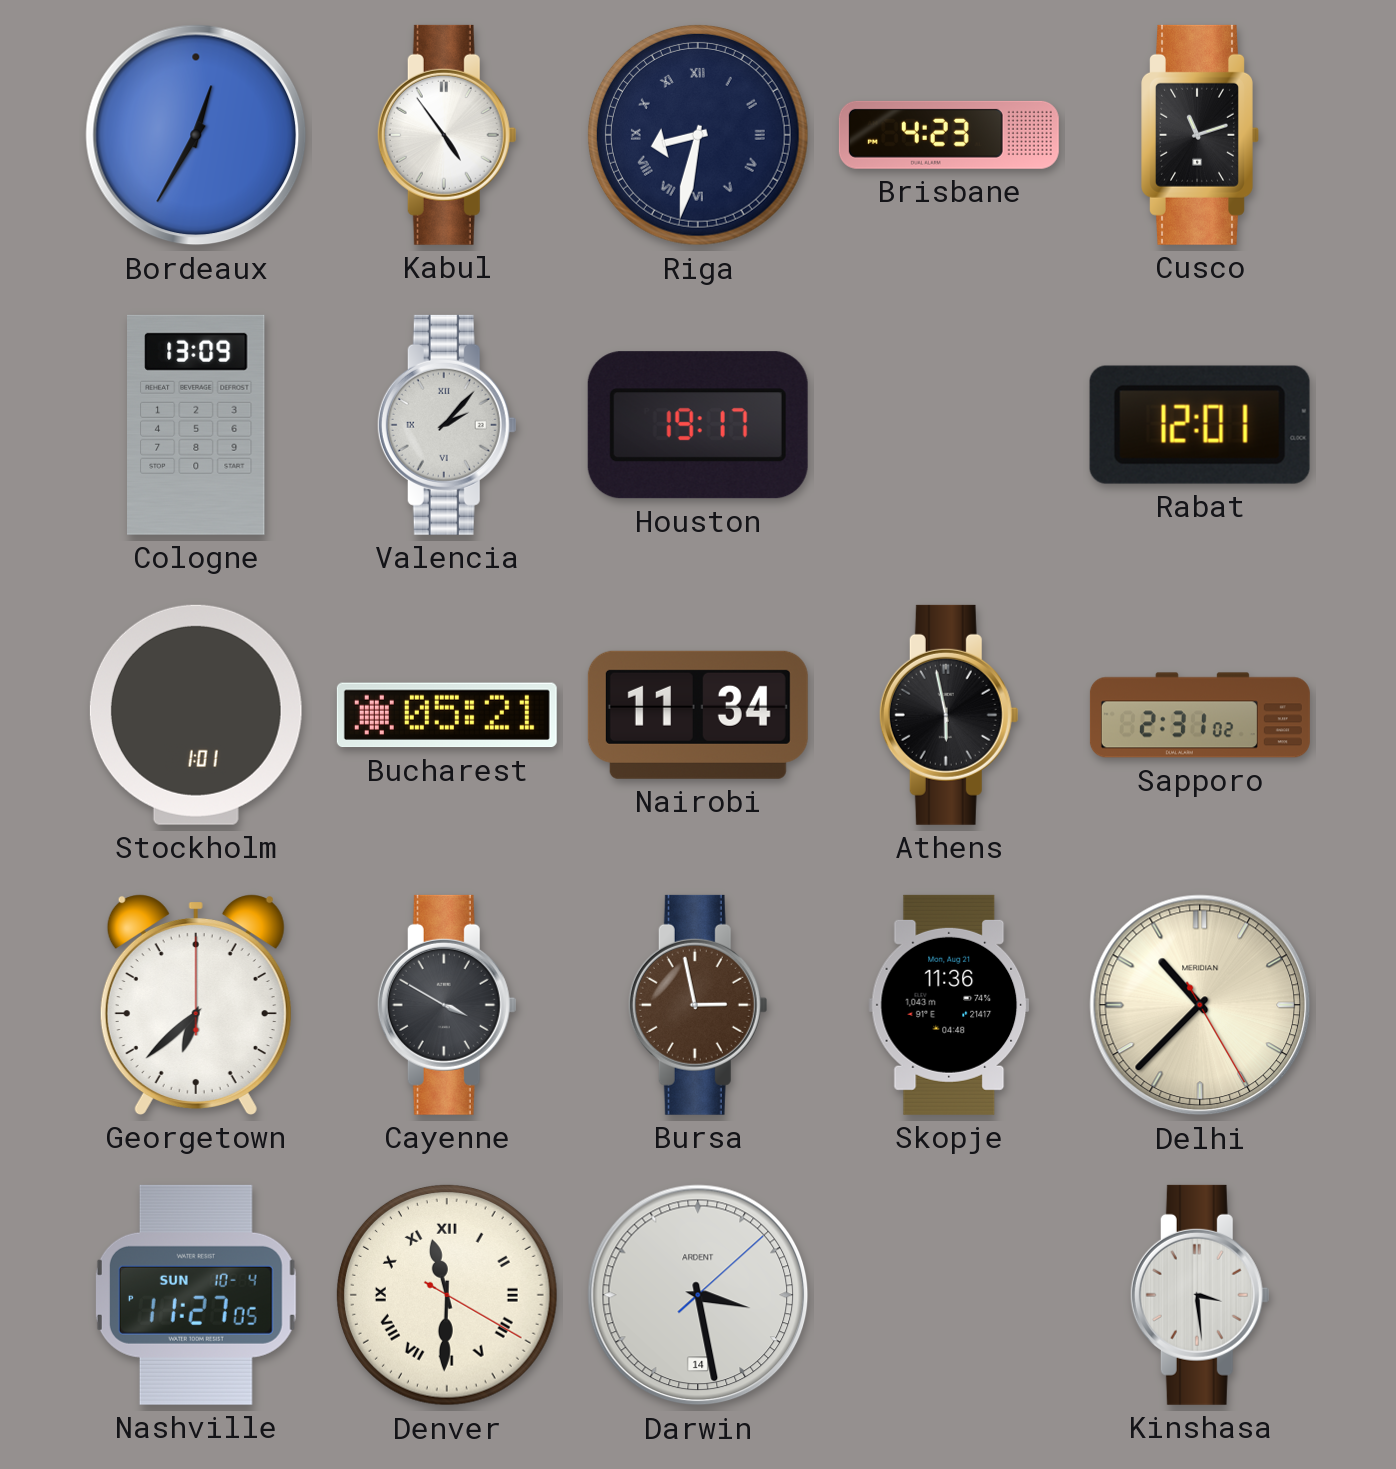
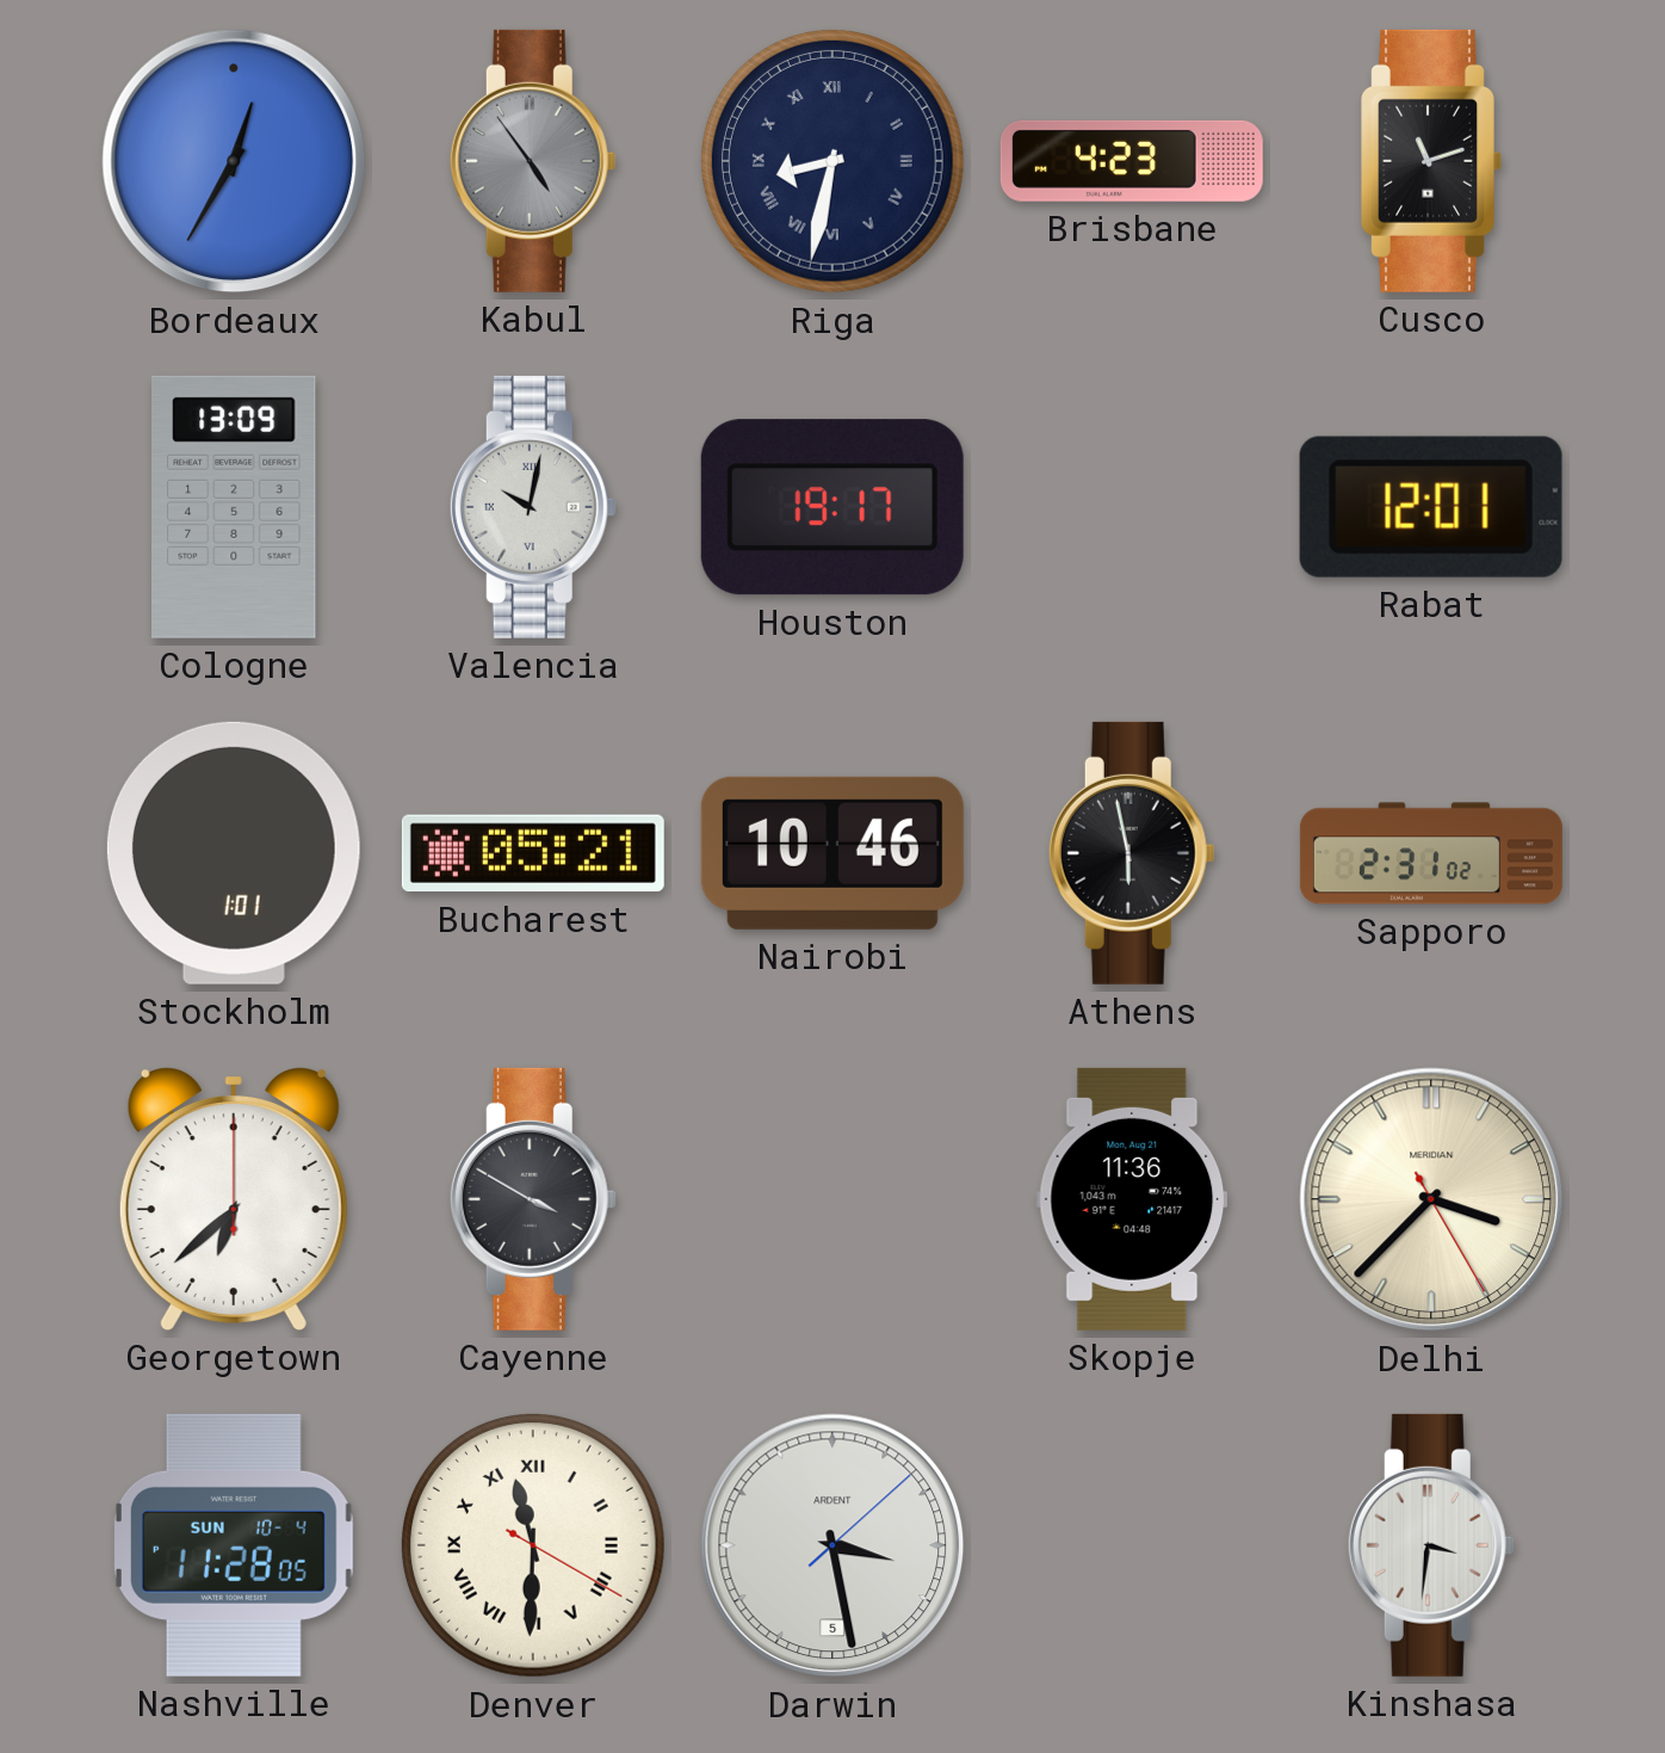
Kabul dial: white -> grey (533, 161)
Valencia: 2:07 -> 10:02 (533, 507)
Nairobi: 11:34 -> 10:46 (832, 853)
Bursa: 2:58 -> none (698, 1005)
Delhi: 10:37 -> 3:37 (1431, 1199)
Nashville: 11:27 -> 11:28 (234, 1545)
Darwin date: 14 -> 5 (832, 1545)
Kinshasa: 3:29 -> 3:31 (1431, 1545)
